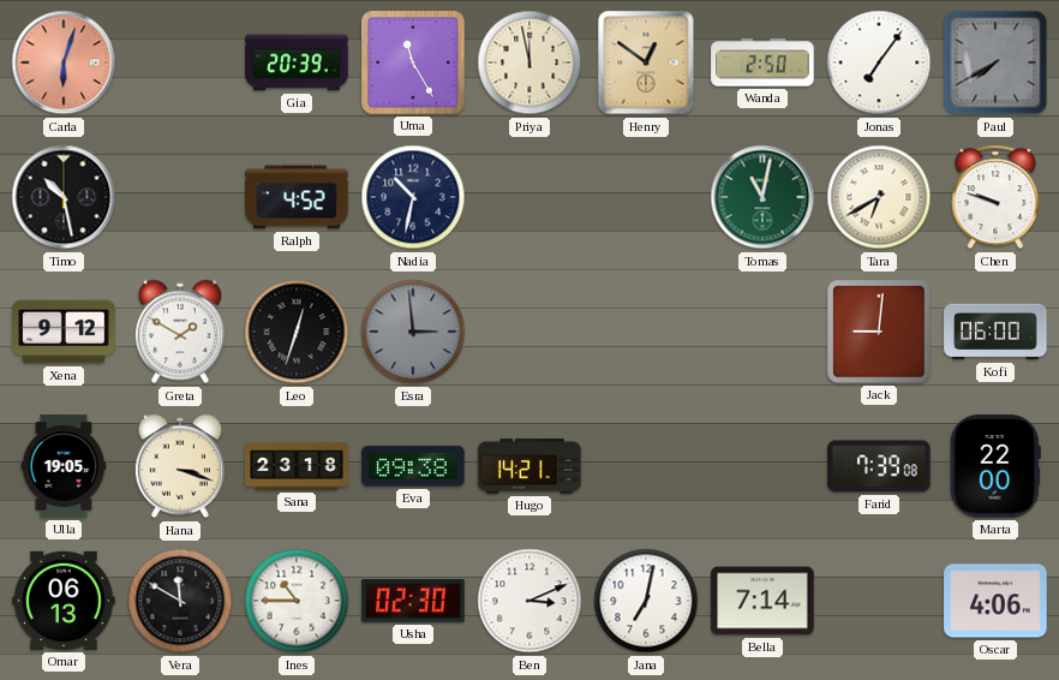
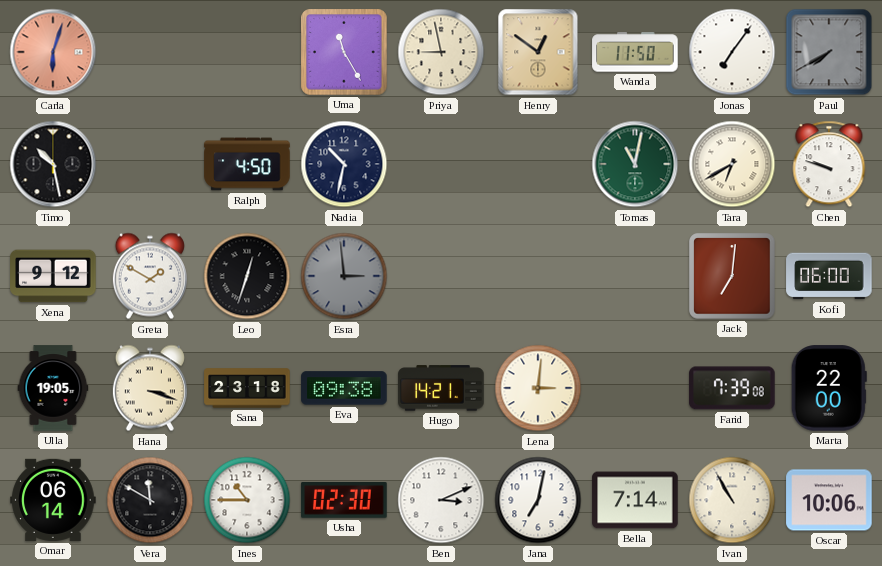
Gia: 20:39 -> none (297, 62)
Priya: 11:58 -> 8:58 (441, 52)
Wanda: 2:50 -> 11:50 (635, 52)
Ralph: 4:52 -> 4:50 (247, 164)
Jack: 9:01 -> 7:01 (732, 276)
Lena: none -> 3:01 (538, 388)
Omar: 06:13 -> 06:14 (53, 500)
Ivan: none -> 10:55 (732, 500)
Oscar: 4:06 -> 10:06 (829, 500)
